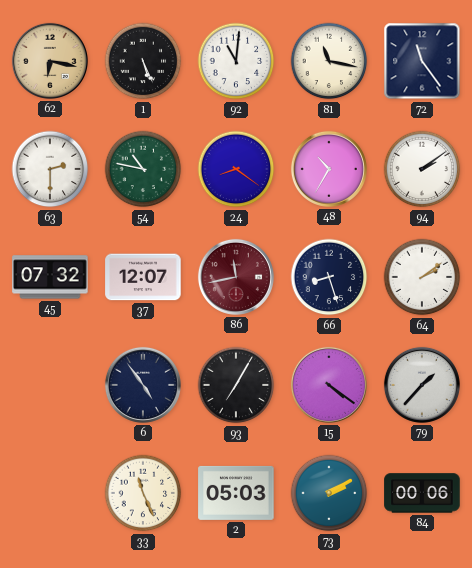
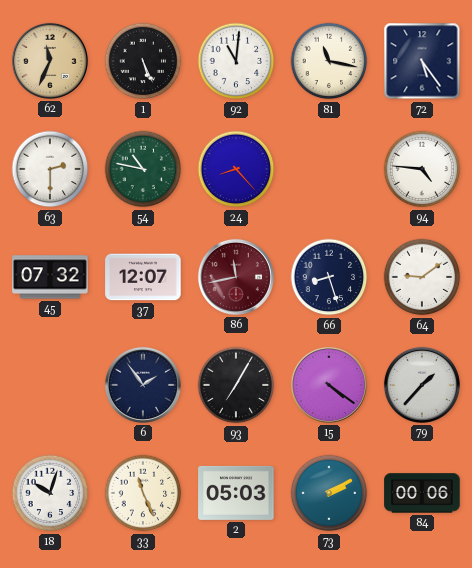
62: 6:17 -> 11:34 (50, 61)
72: 11:24 -> 5:24 (422, 61)
24: 8:21 -> 8:23 (236, 169)
48: 10:35 -> none (329, 169)
94: 2:09 -> 4:46 (422, 169)
64: 2:09 -> 9:09 (422, 277)
6: 4:54 -> 1:54 (143, 385)
18: none -> 10:03 (50, 493)
